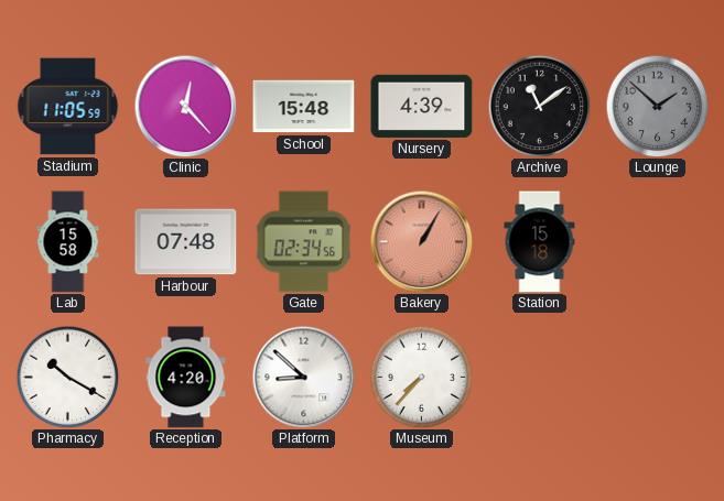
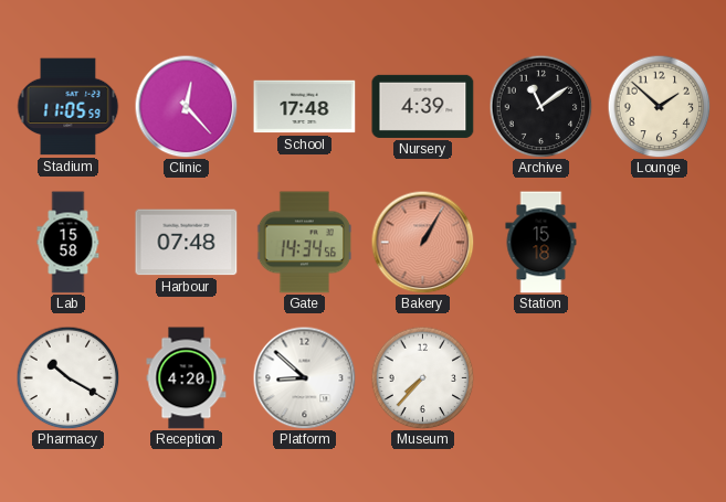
School: 15:48 -> 17:48 (305, 107)
Lounge dial: grey -> cream (659, 106)
Gate: 02:34 -> 14:34 (305, 243)
